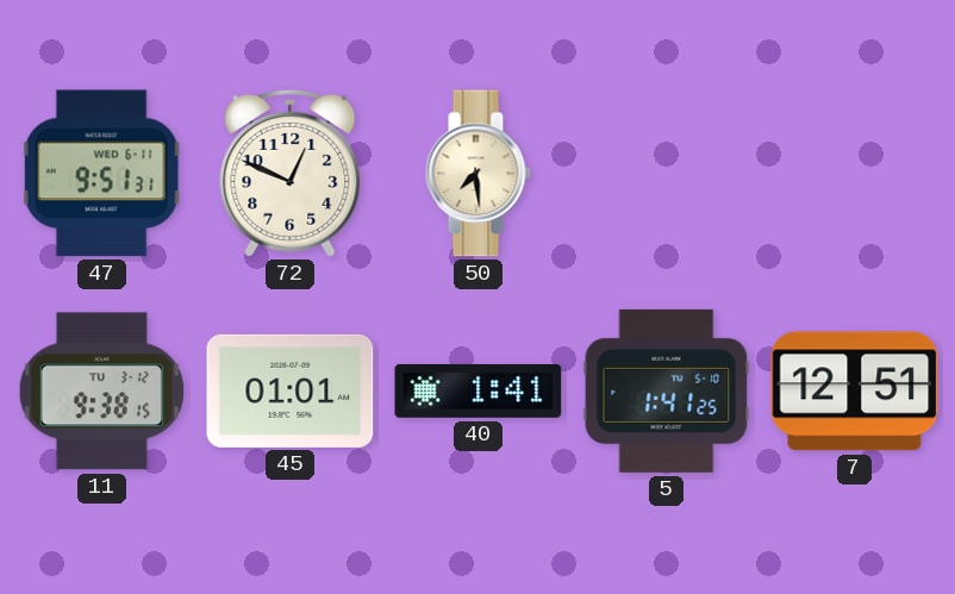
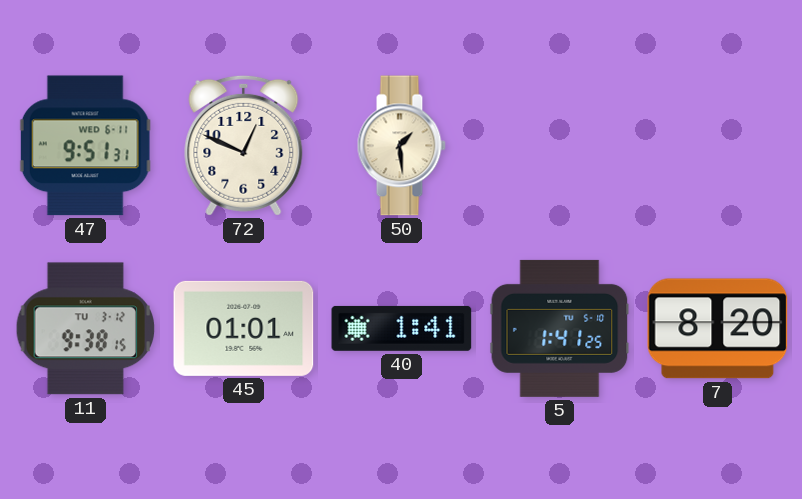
50: 7:29 -> 1:29 (401, 146)
7: 12:51 -> 8:20 (718, 329)
